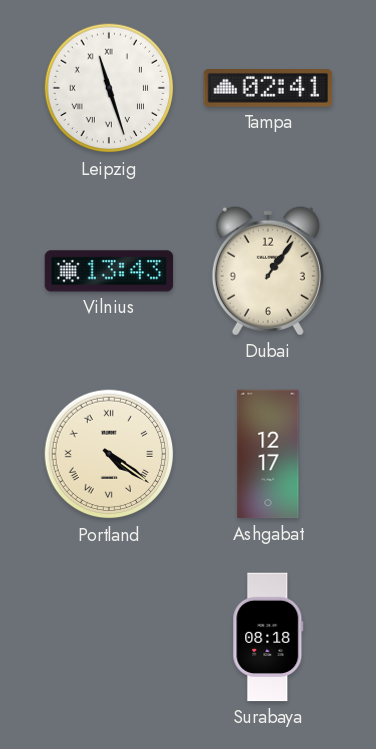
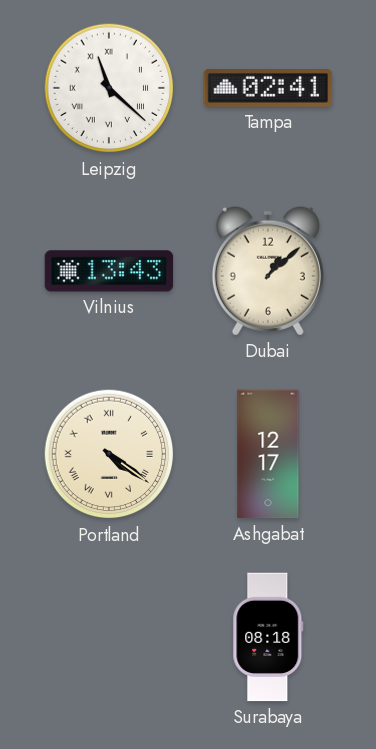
Leipzig: 11:27 -> 11:22 (109, 88)
Dubai: 1:06 -> 1:08 (268, 271)
